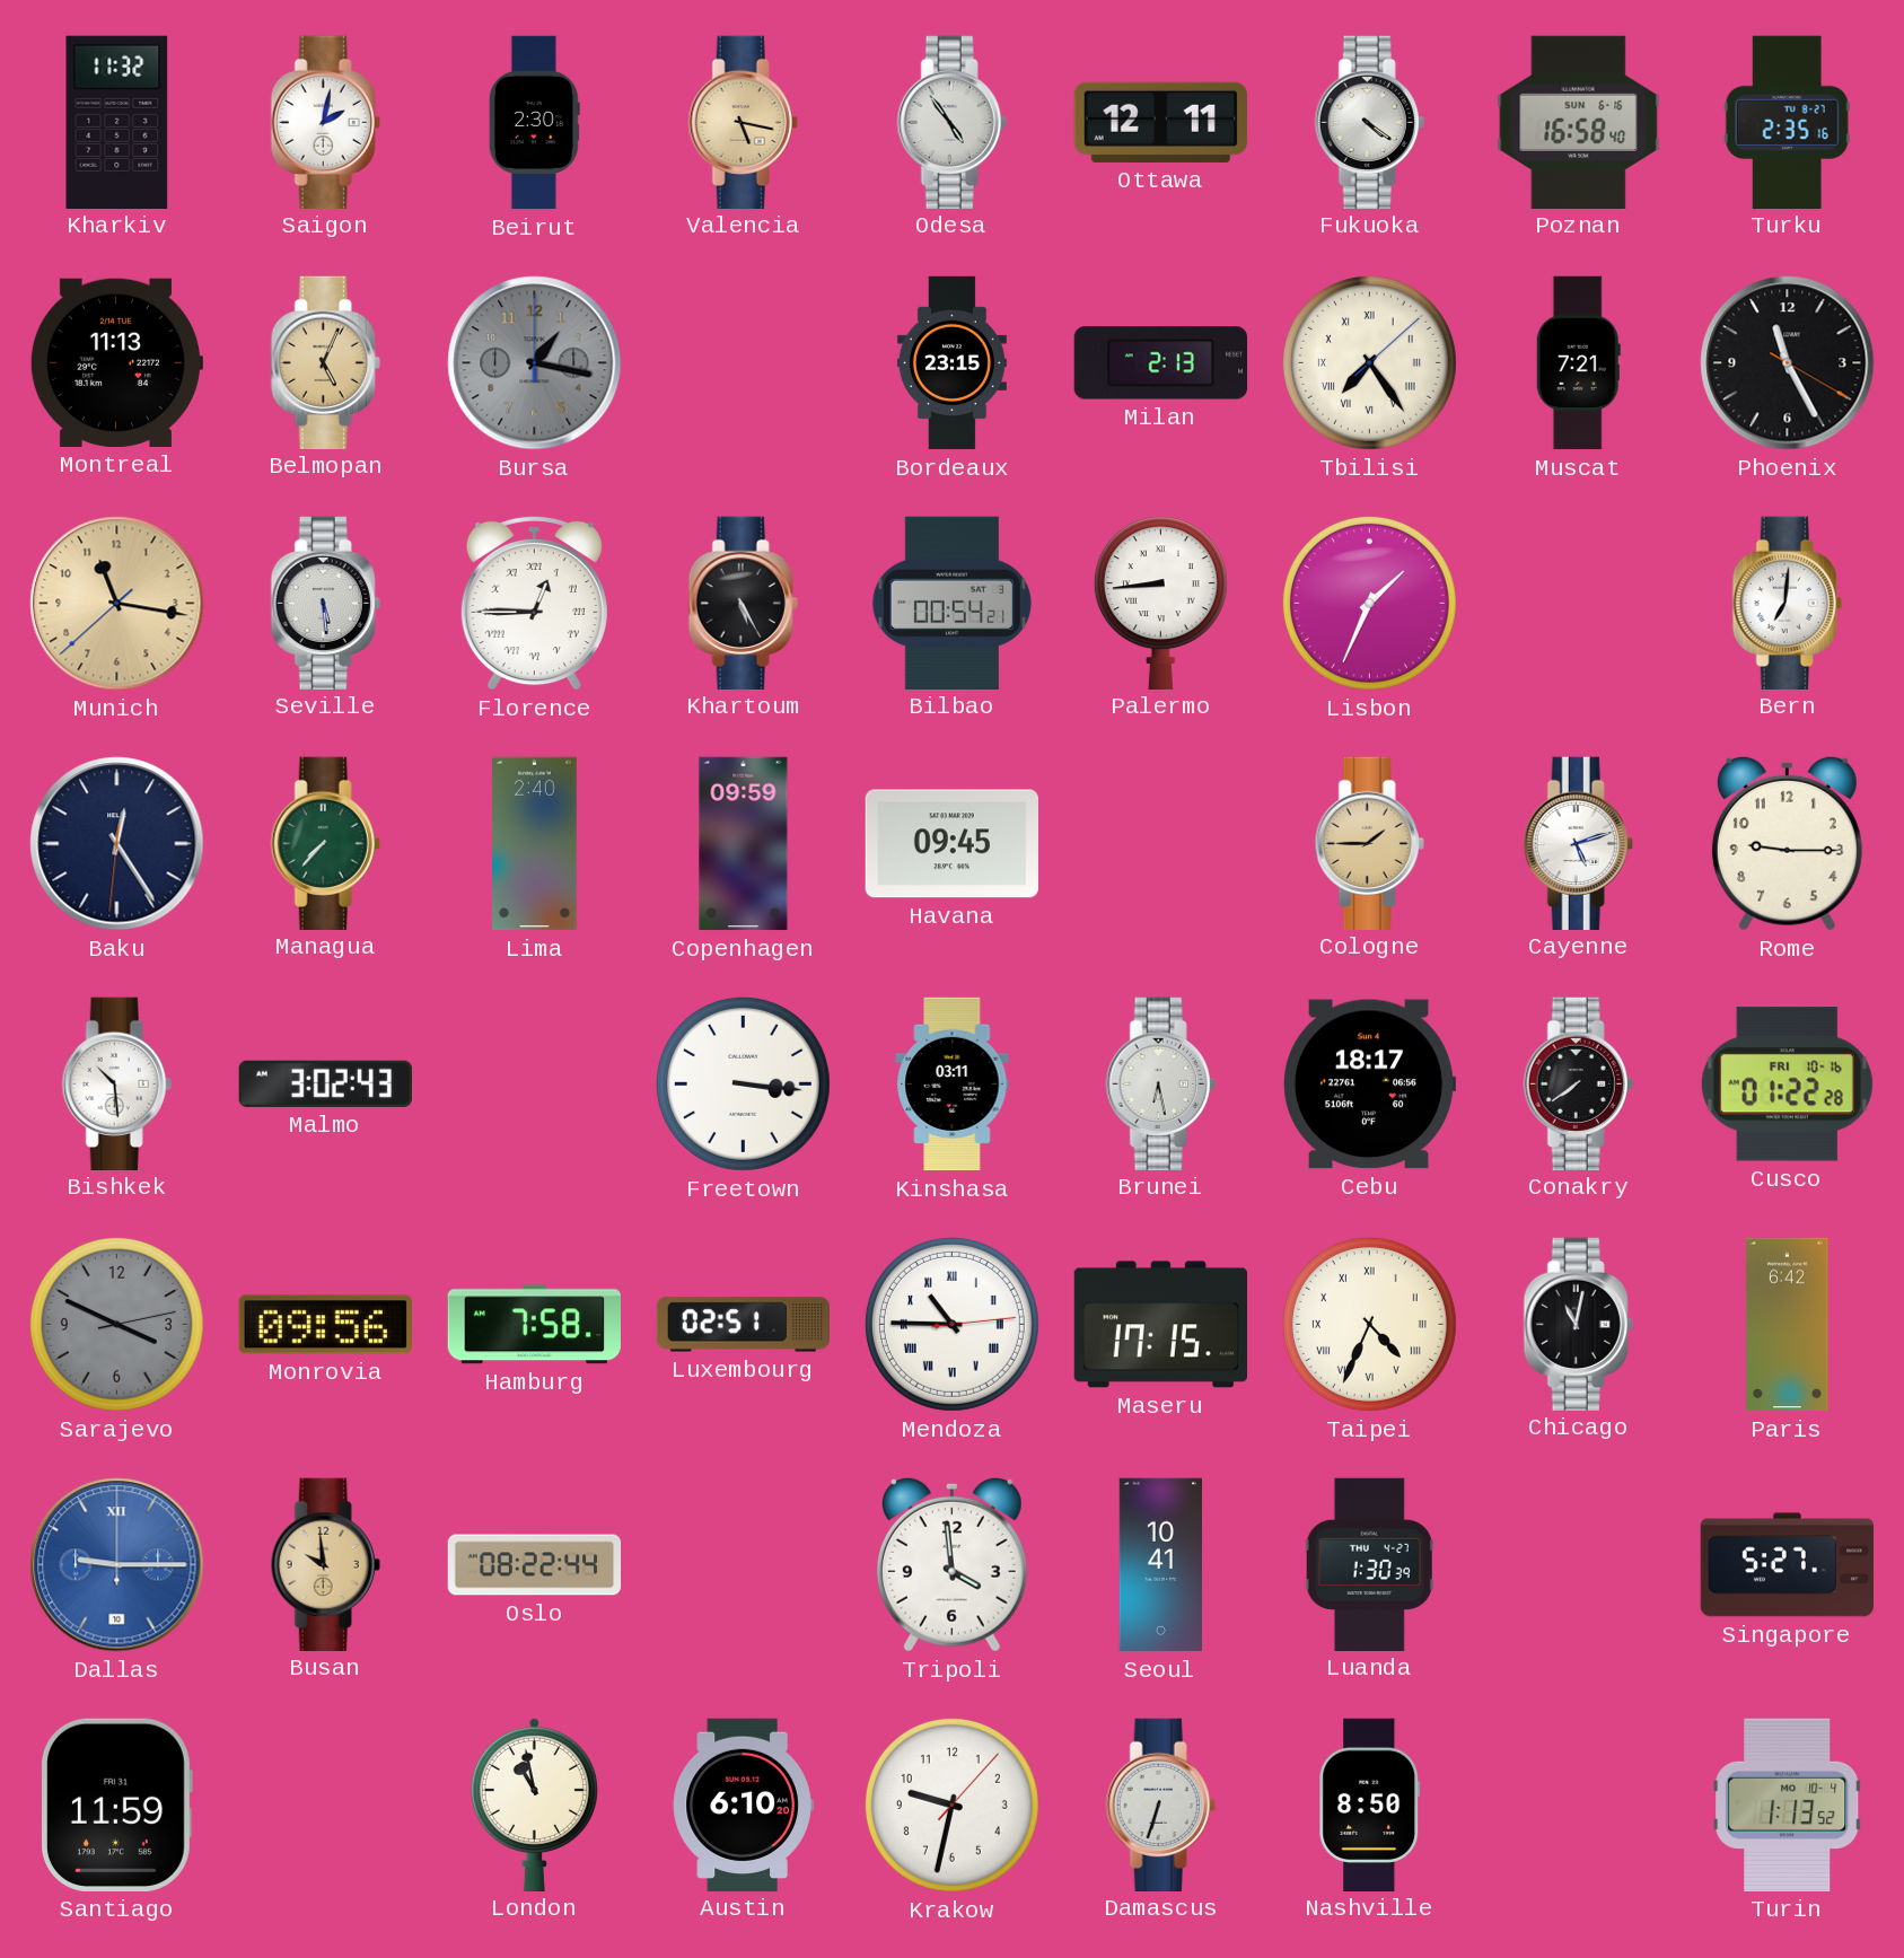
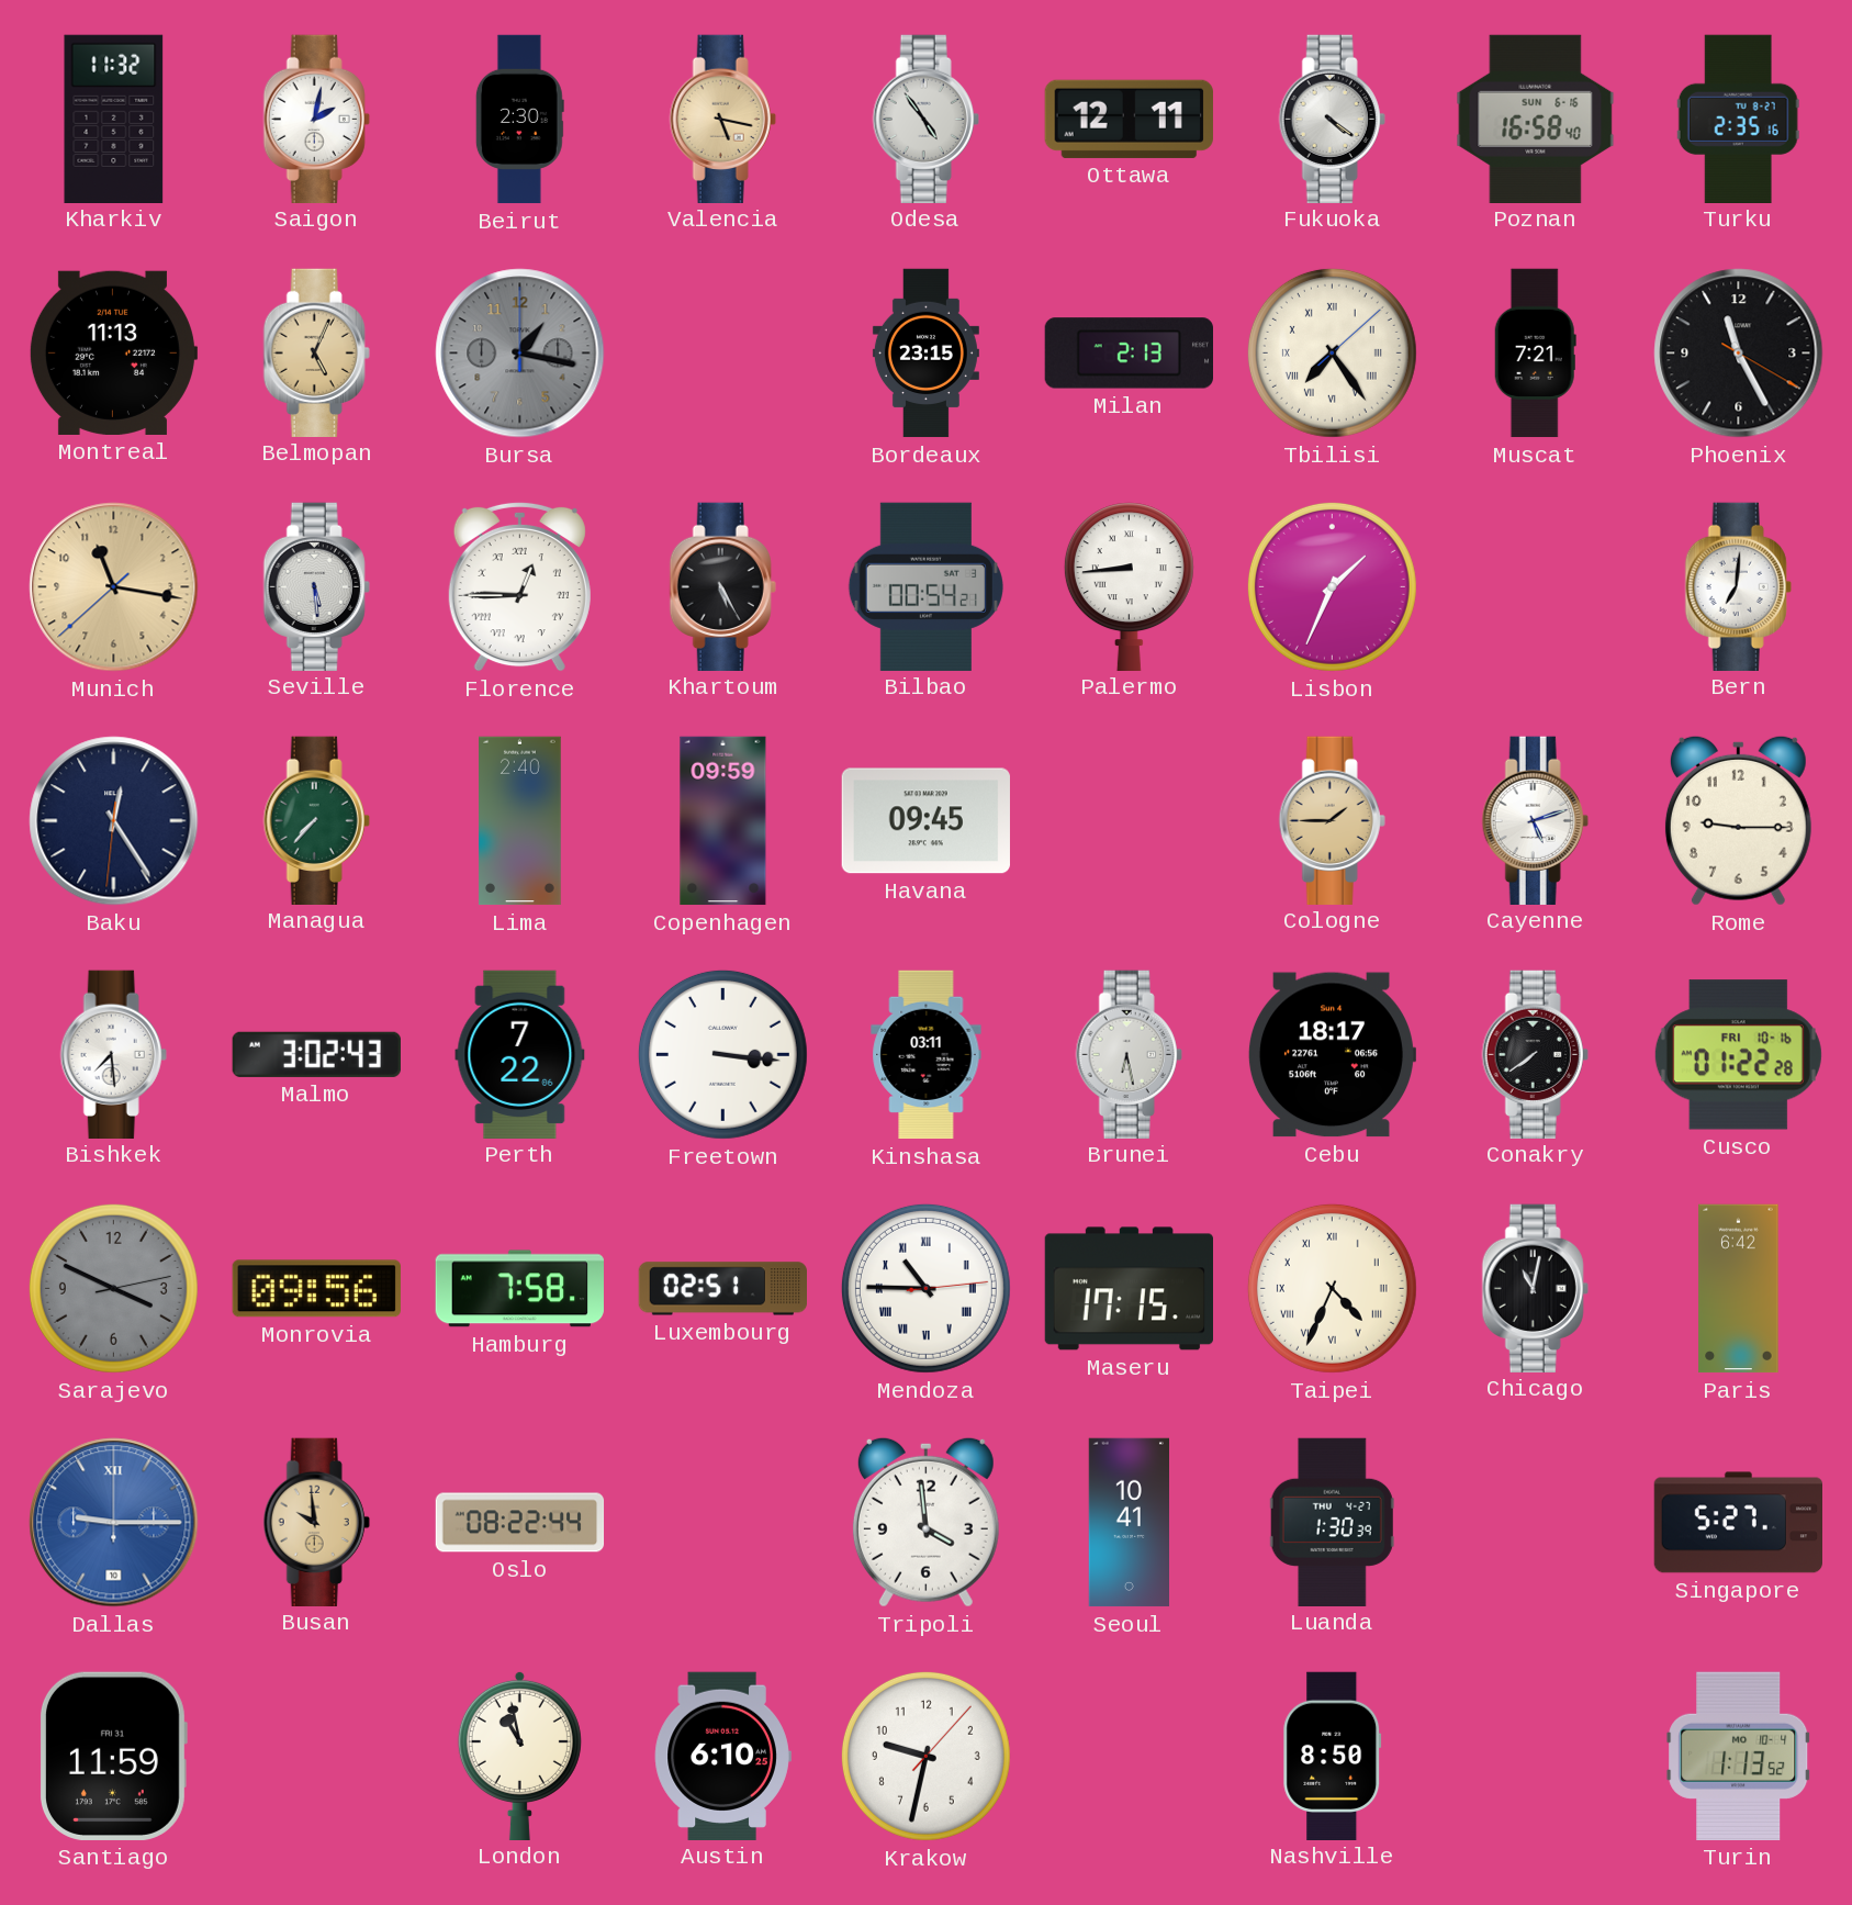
Bishkek: 10:29 -> 7:29 (113, 1054)
Perth: none -> 7:22 (520, 1054)
Austin: 6:10:20 -> 6:10:25 (722, 1756)
Damascus: 6:33 -> none (1160, 1805)
